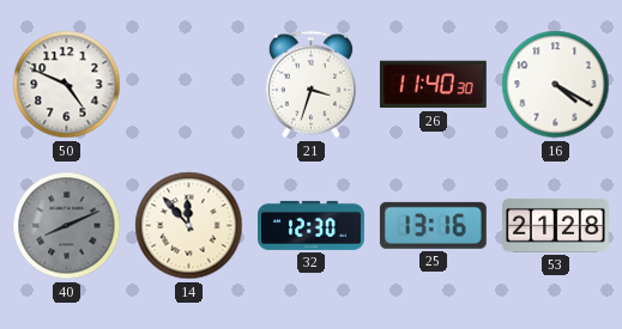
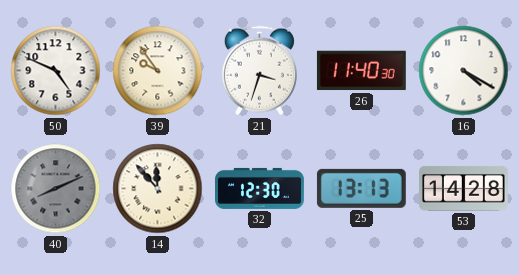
39: none -> 9:54 (158, 71)
25: 13:16 -> 13:13 (361, 188)
53: 21:28 -> 14:28 (464, 188)
